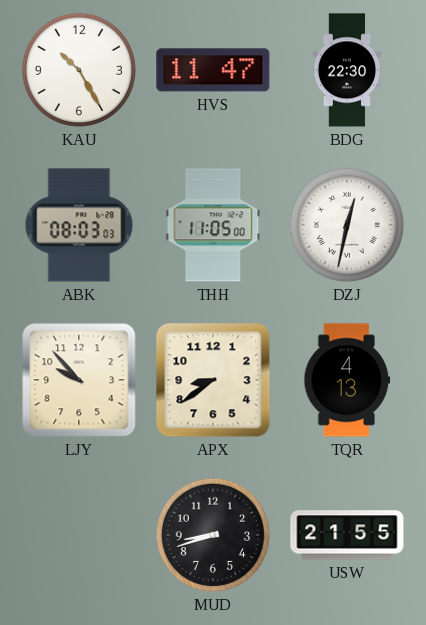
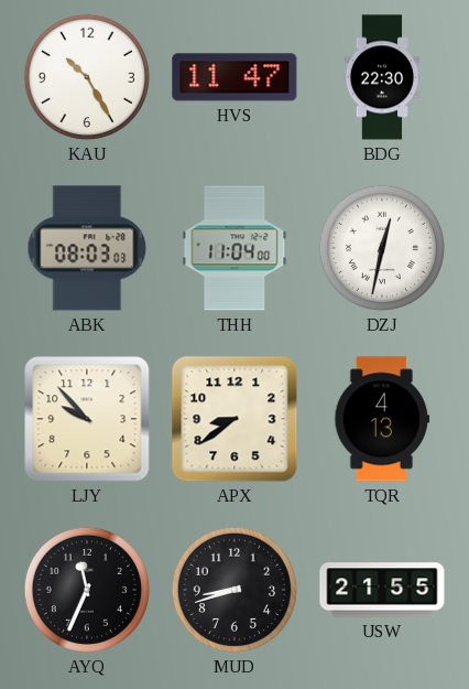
THH: 11:05 -> 11:04 (234, 248)
AYQ: none -> 11:34 (87, 590)
